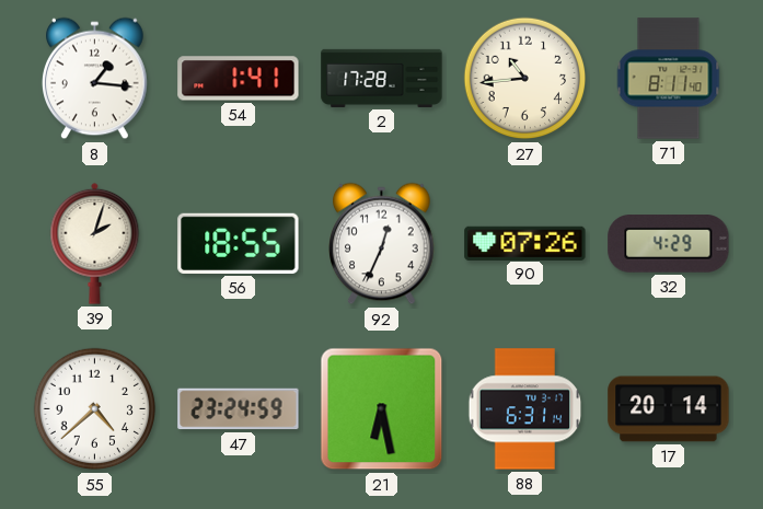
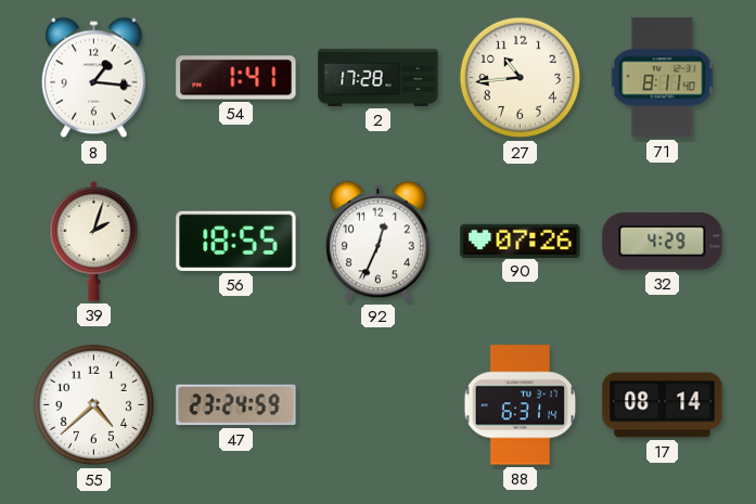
21: 6:28 -> none (382, 409)
17: 20:14 -> 08:14 (663, 405)
